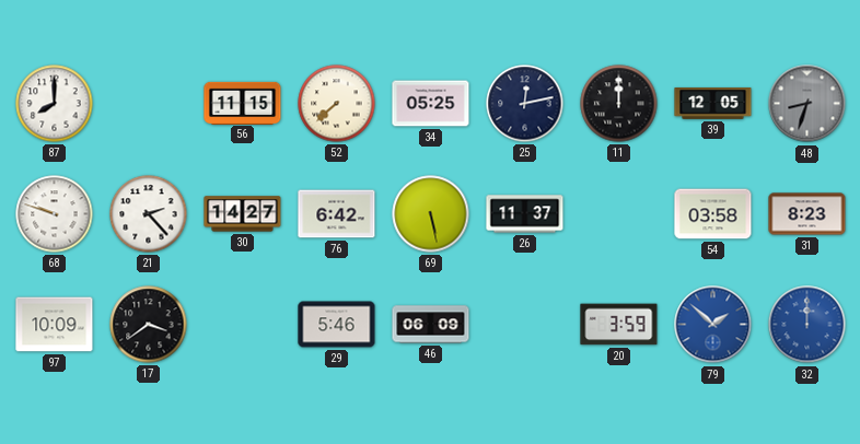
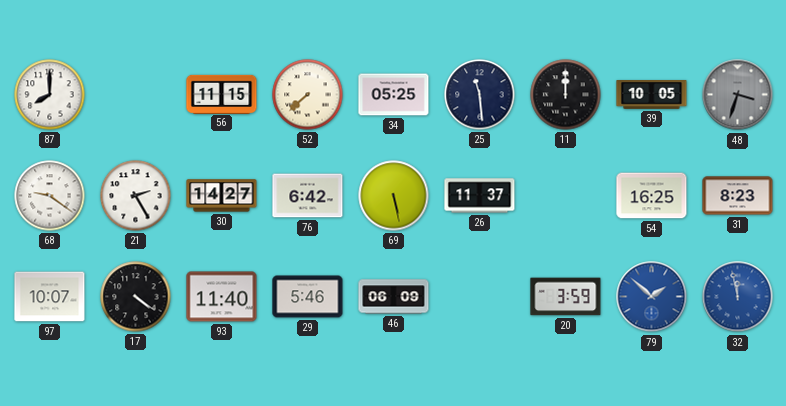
25: 12:13 -> 11:29 (480, 95)
39: 12:05 -> 10:05 (652, 95)
48: 8:33 -> 3:33 (738, 95)
68: 9:48 -> 9:21 (50, 196)
21: 2:23 -> 2:25 (136, 196)
54: 03:58 -> 16:25 (652, 196)
97: 10:09 -> 10:07 (50, 297)
17: 3:39 -> 4:21 (136, 297)
93: none -> 11:40 (222, 297)
32: 12:00 -> 11:58 (738, 297)
